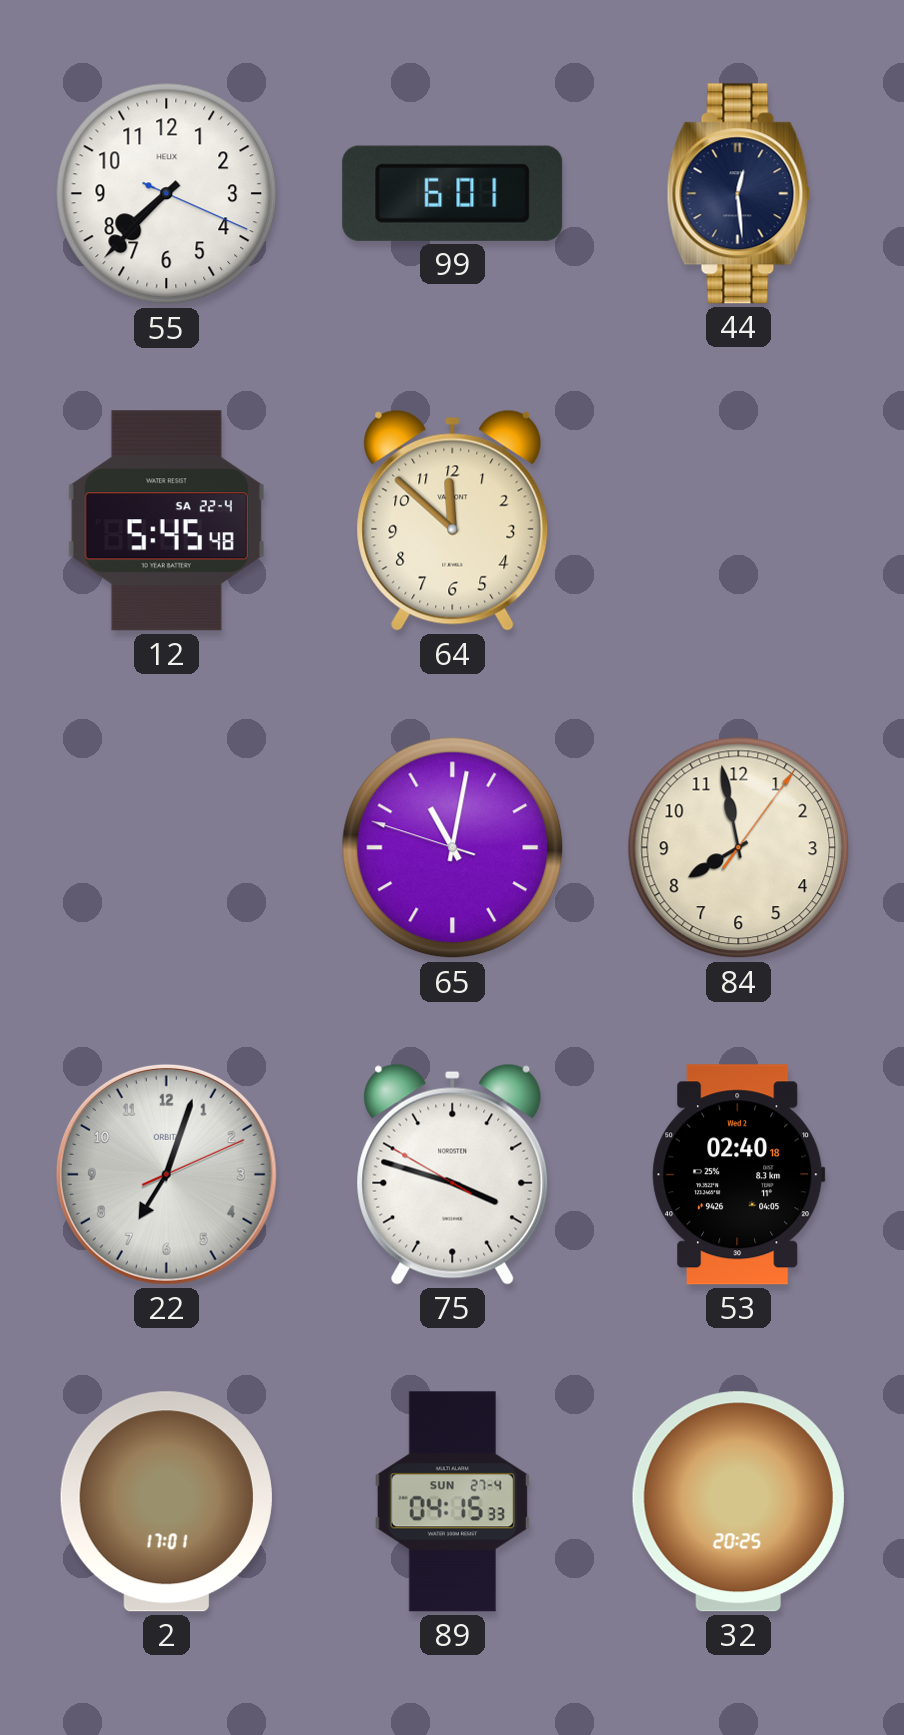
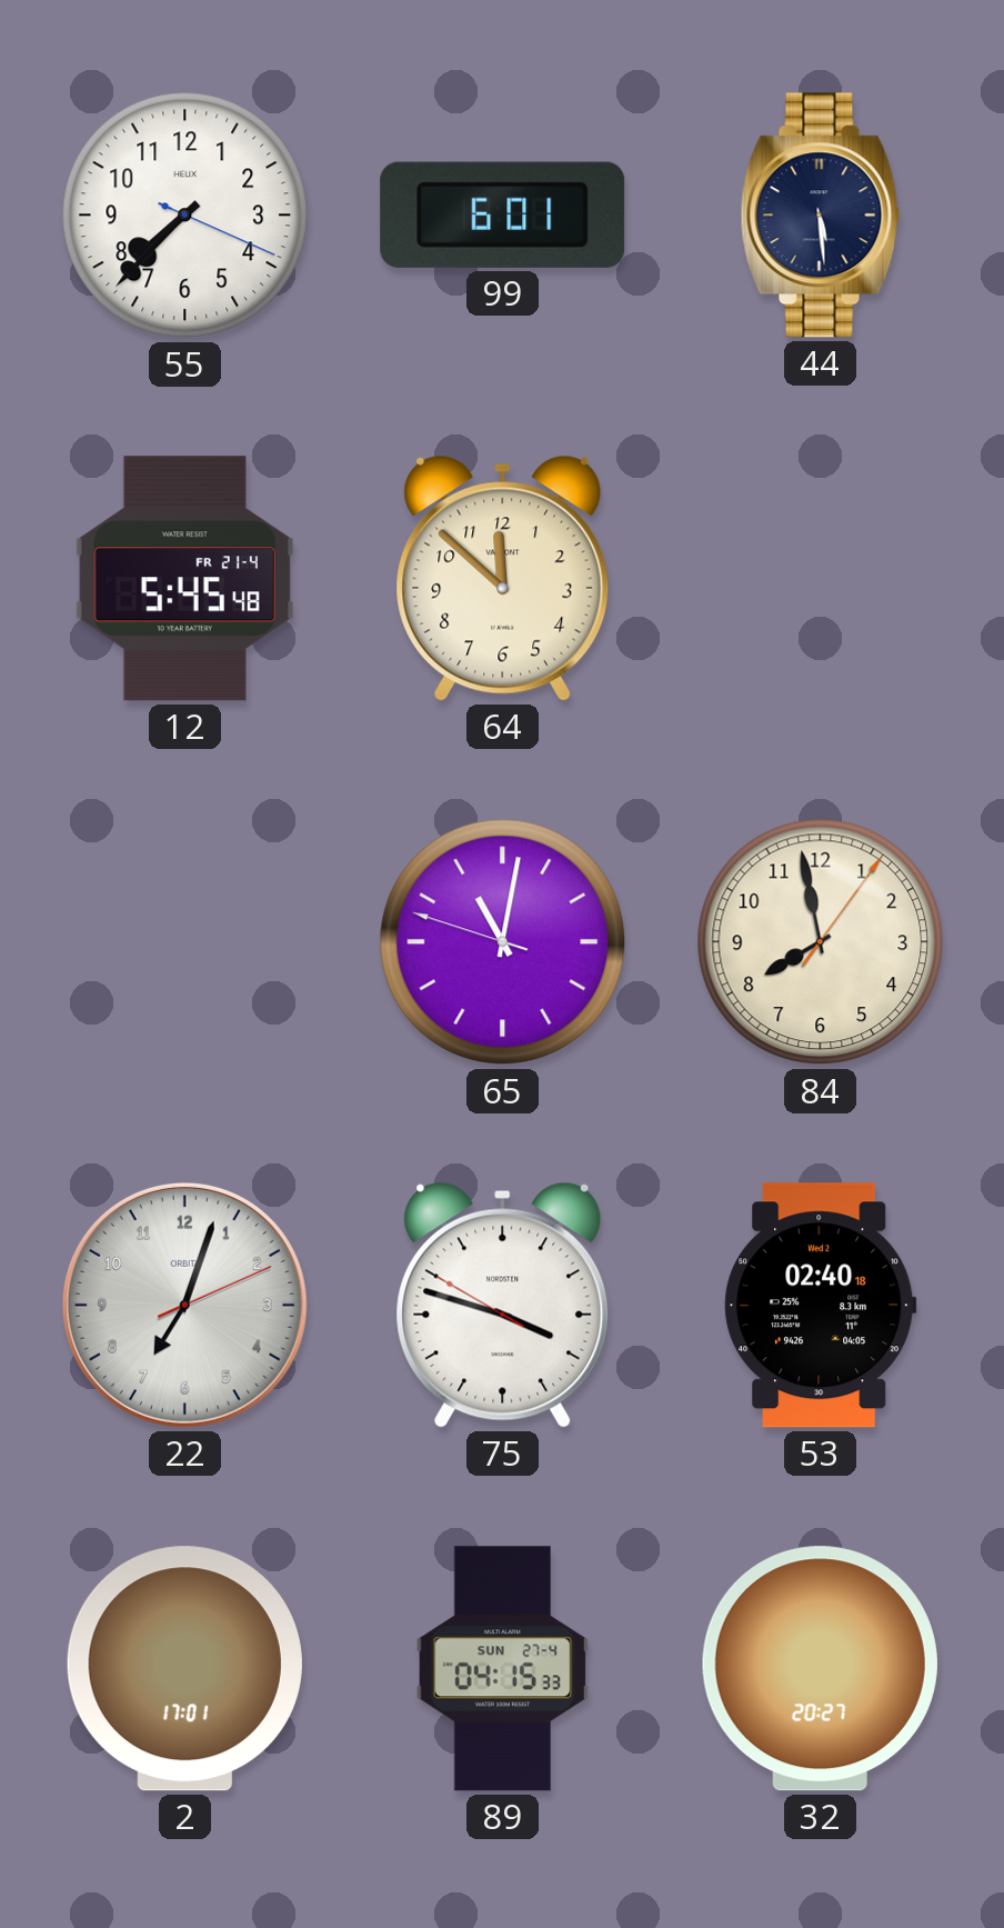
44: 12:29 -> 5:29 (821, 216)
12 date: SA 22-4 -> FR 21-4 (184, 579)
32: 20:25 -> 20:27 (820, 1669)
